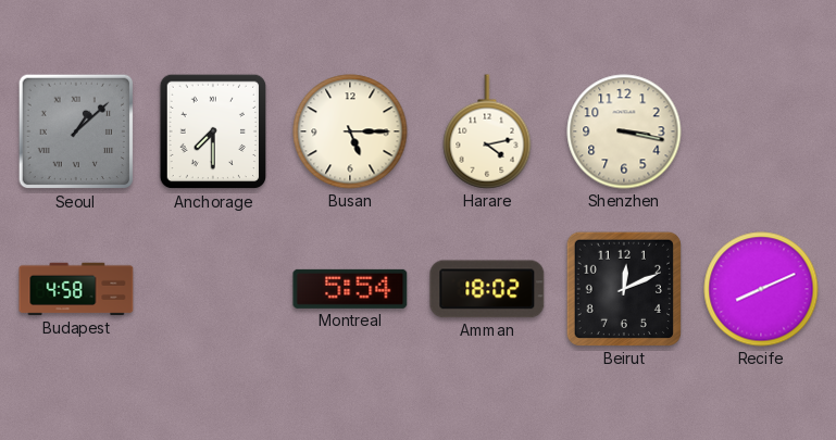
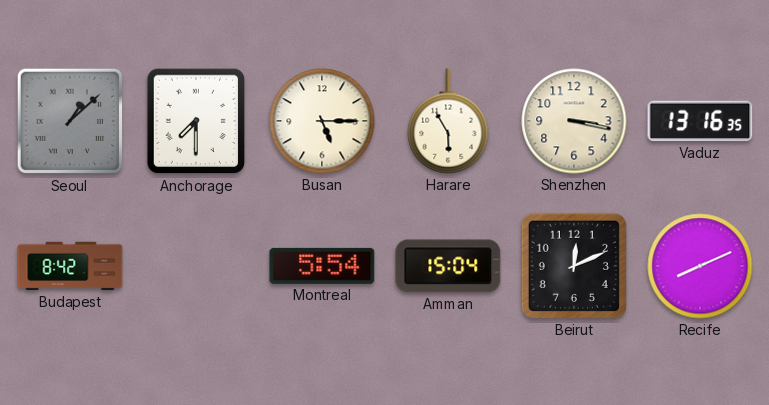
Harare: 4:13 -> 5:55 (448, 121)
Vaduz: none -> 13:16 (700, 121)
Budapest: 4:58 -> 8:42 (70, 266)
Amman: 18:02 -> 15:04 (448, 266)
